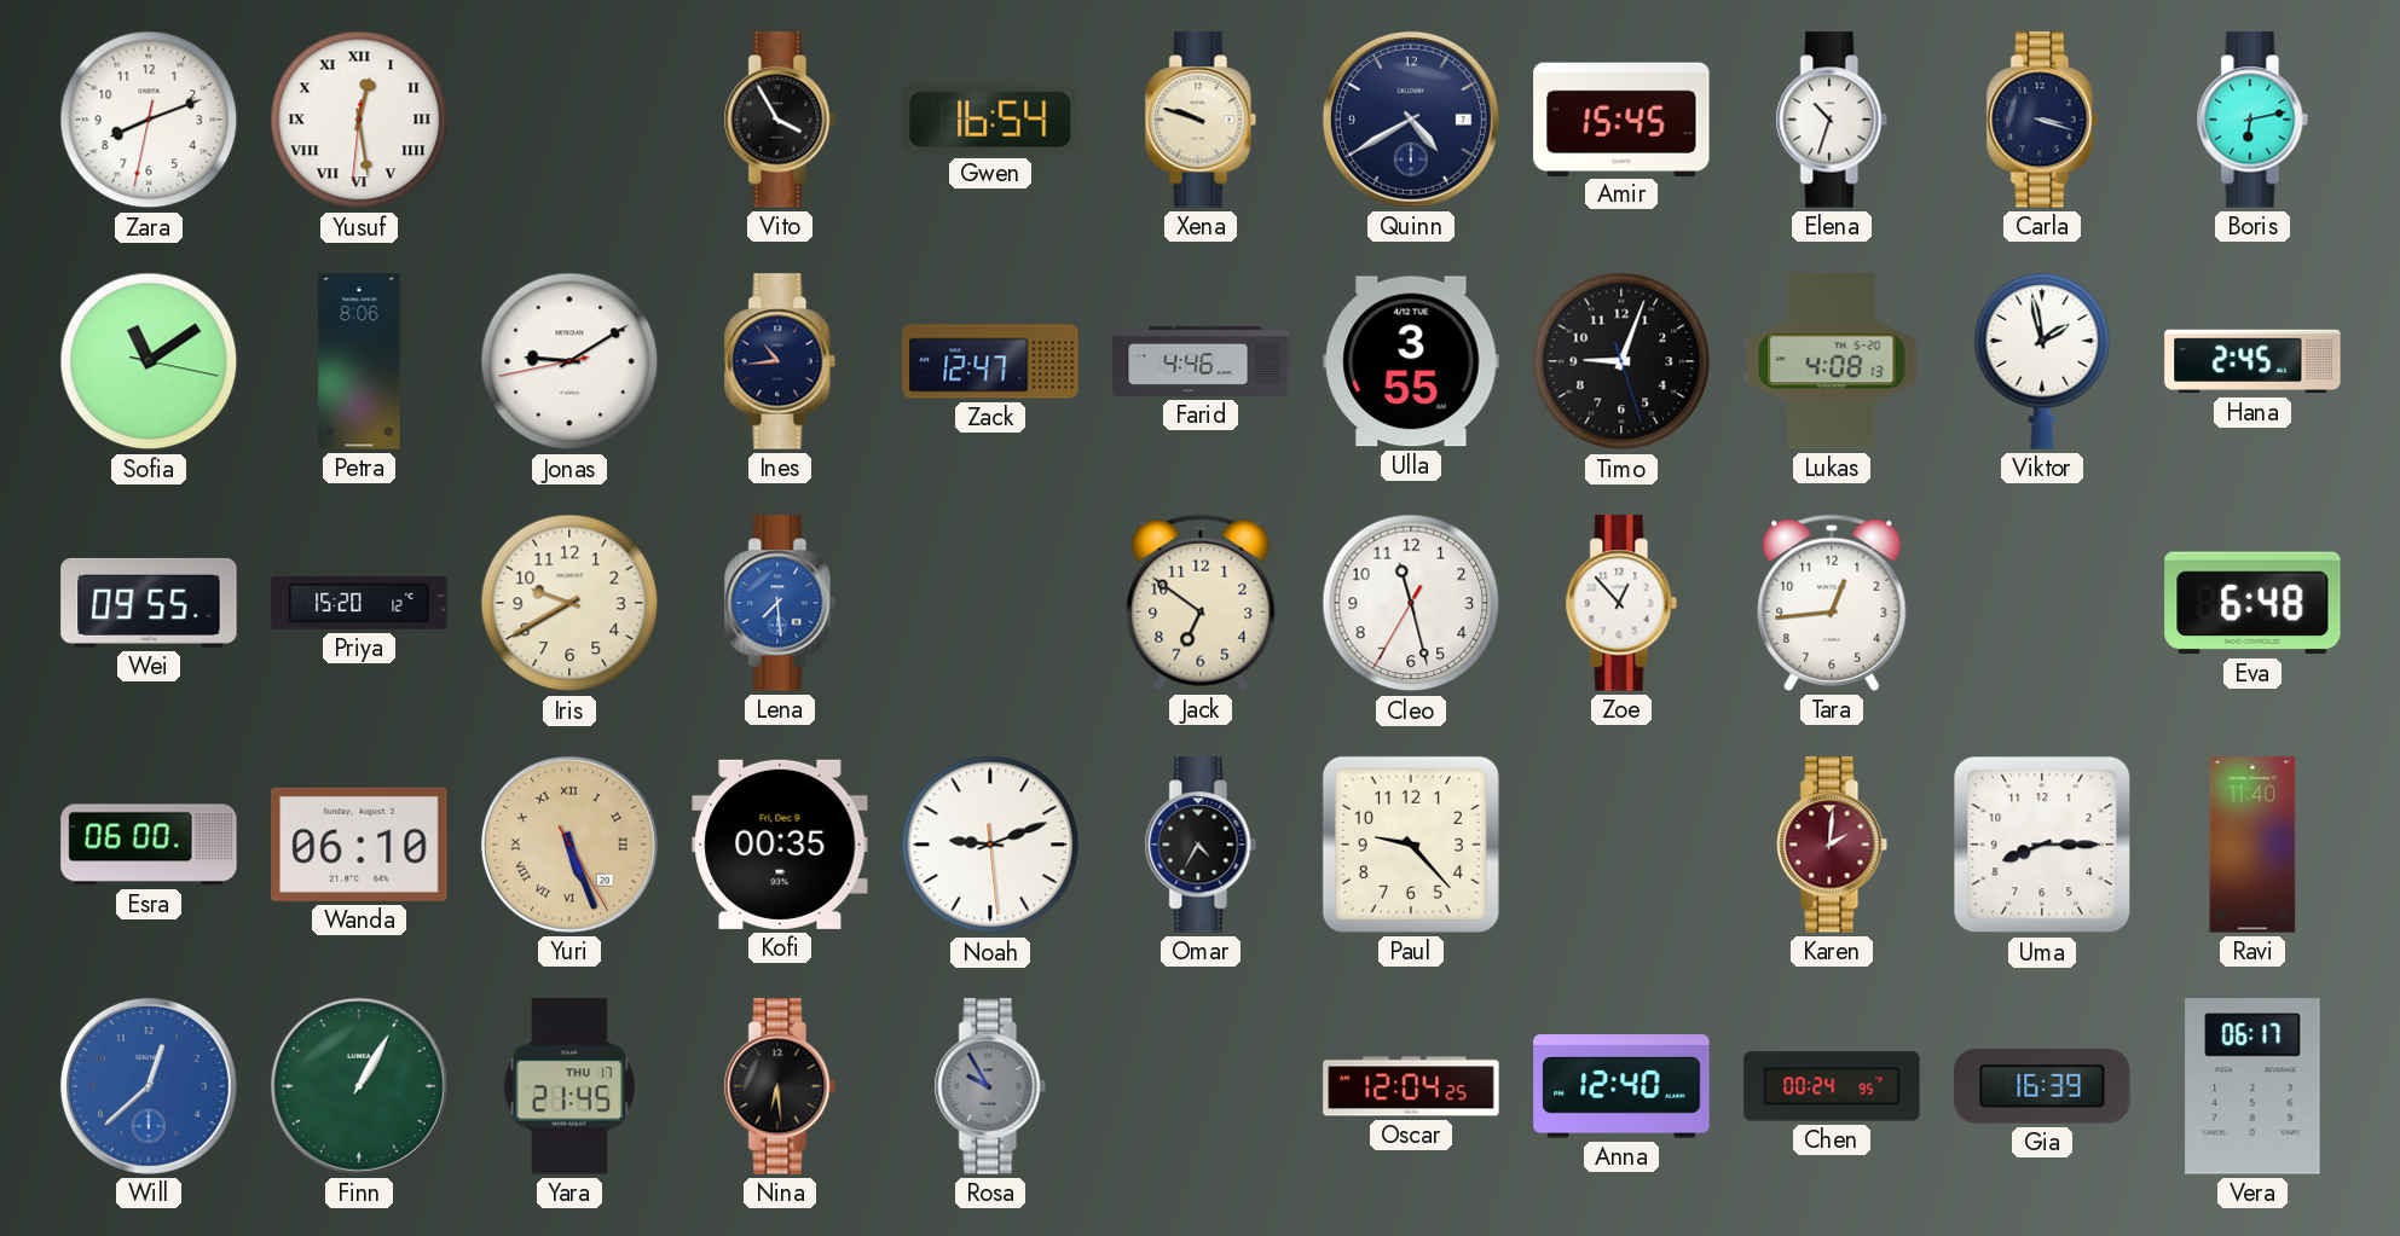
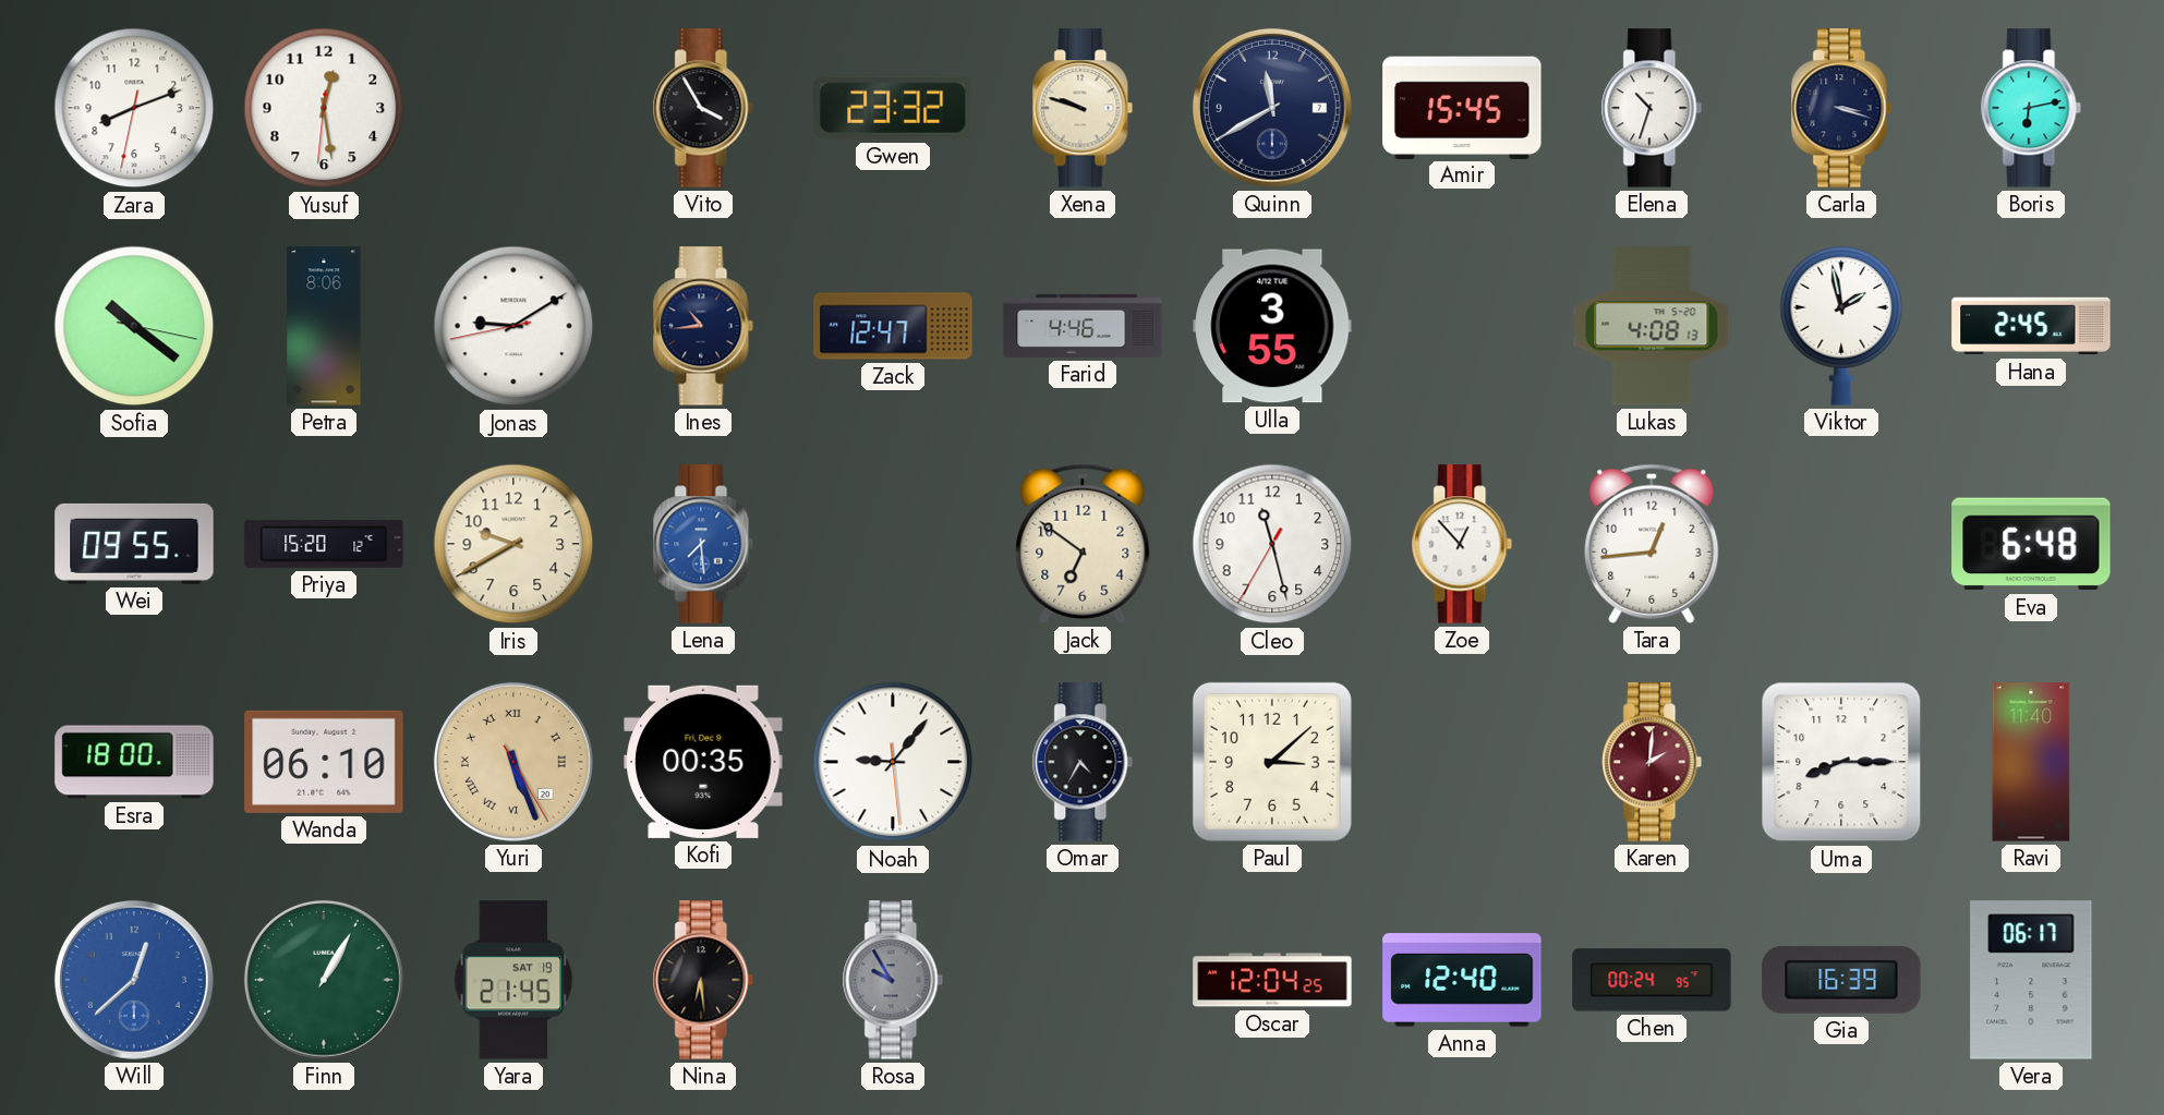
Yusuf numerals: Roman -> Arabic (324, 108)
Gwen: 16:54 -> 23:32 (893, 108)
Quinn: 4:40 -> 11:40 (1272, 108)
Sofia: 11:09 -> 10:21 (134, 326)
Timo: 9:03 -> none (1621, 361)
Esra: 06:00 -> 18:00 (134, 762)
Noah: 9:11 -> 9:06 (893, 762)
Paul: 9:23 -> 3:08 (1272, 762)
Yara date: THU 17 -> SAT 19 (513, 980)
